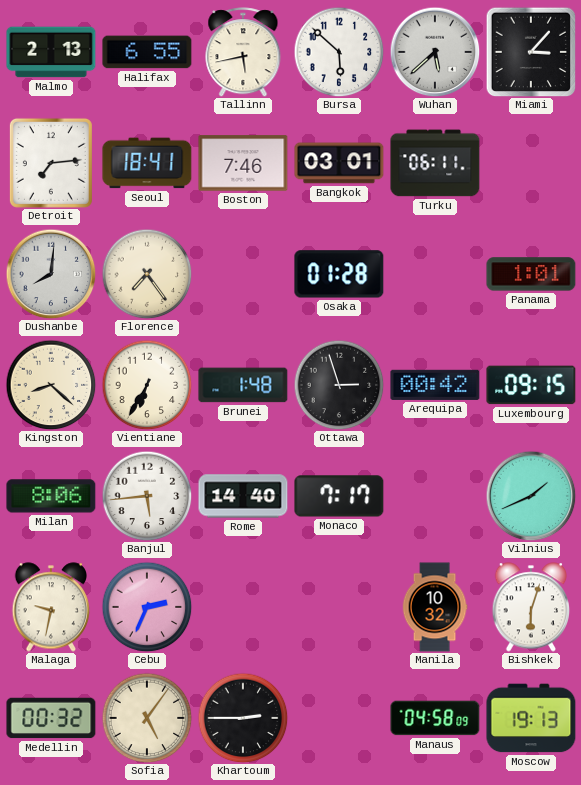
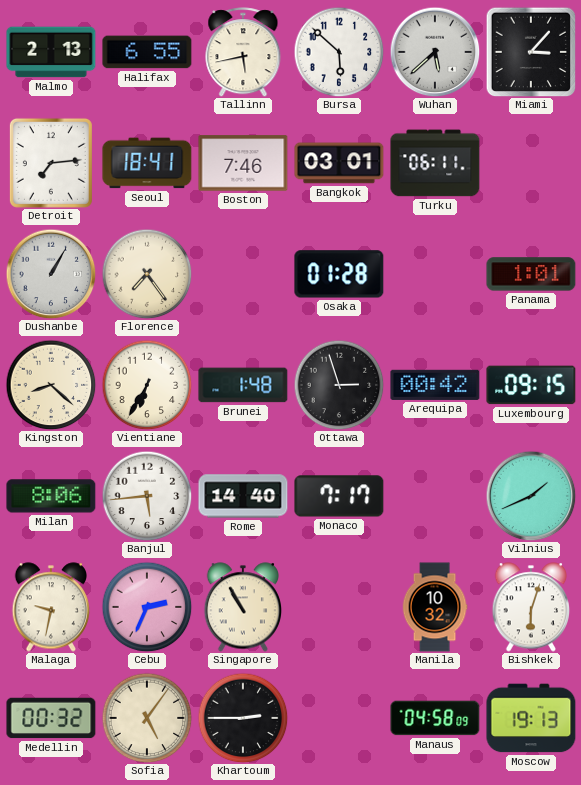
Dushanbe: 8:01 -> 1:05 (51, 274)
Singapore: none -> 10:55 (243, 607)
